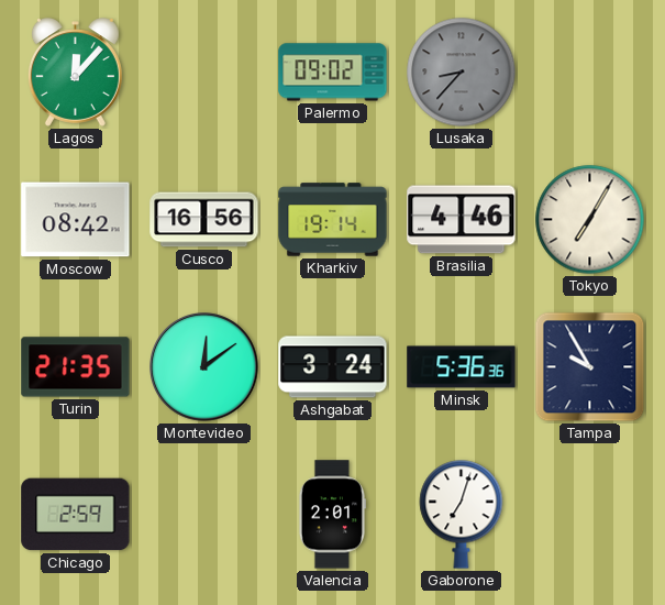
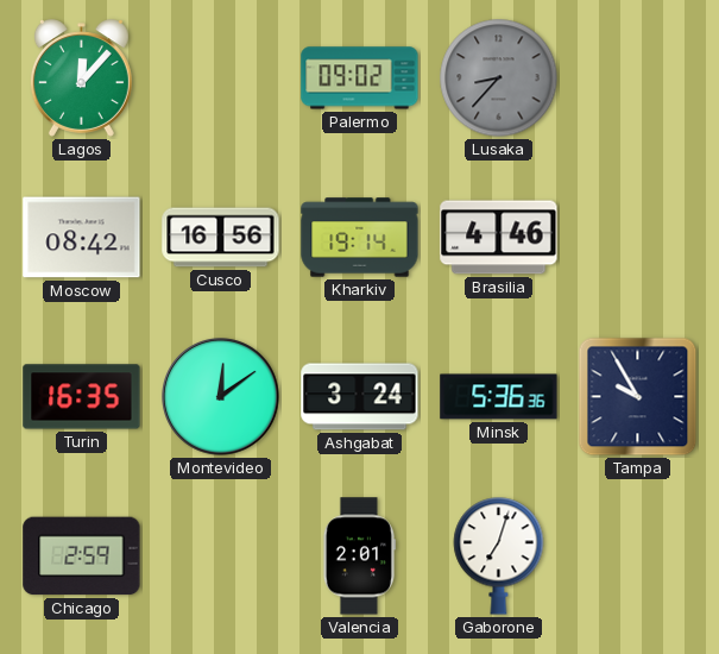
Tokyo: 7:05 -> none (590, 220)
Turin: 21:35 -> 16:35 (82, 397)
